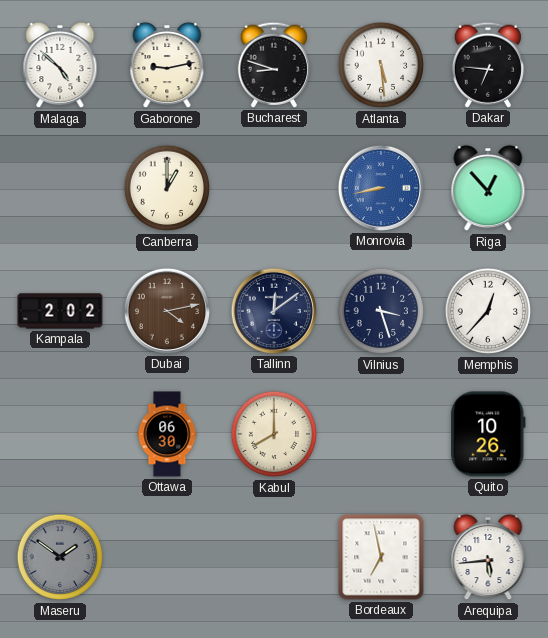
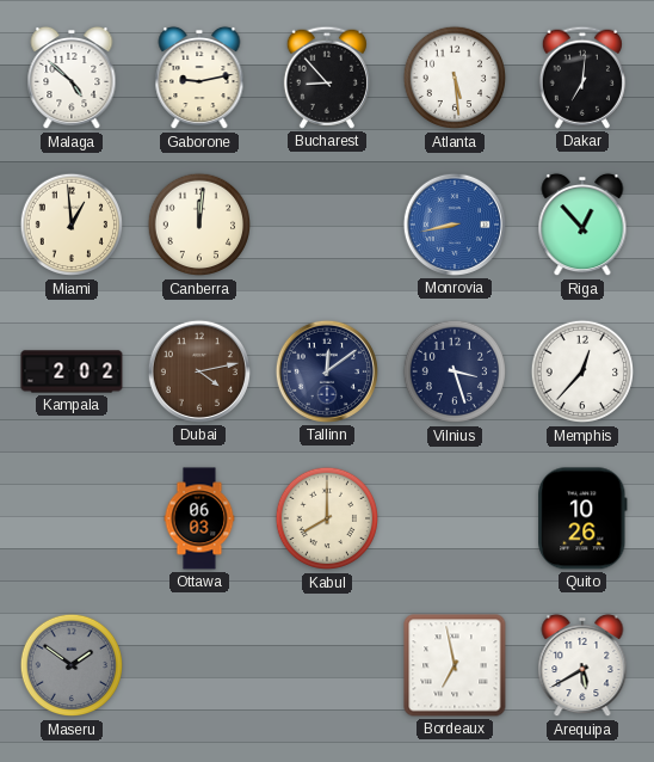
Bucharest: 8:48 -> 8:53 (327, 78)
Dakar: 6:46 -> 7:01 (582, 78)
Miami: none -> 12:59 (72, 225)
Canberra: 1:00 -> 12:01 (199, 225)
Ottawa: 06:30 -> 06:03 (199, 518)
Arequipa: 5:44 -> 5:40 (582, 665)
